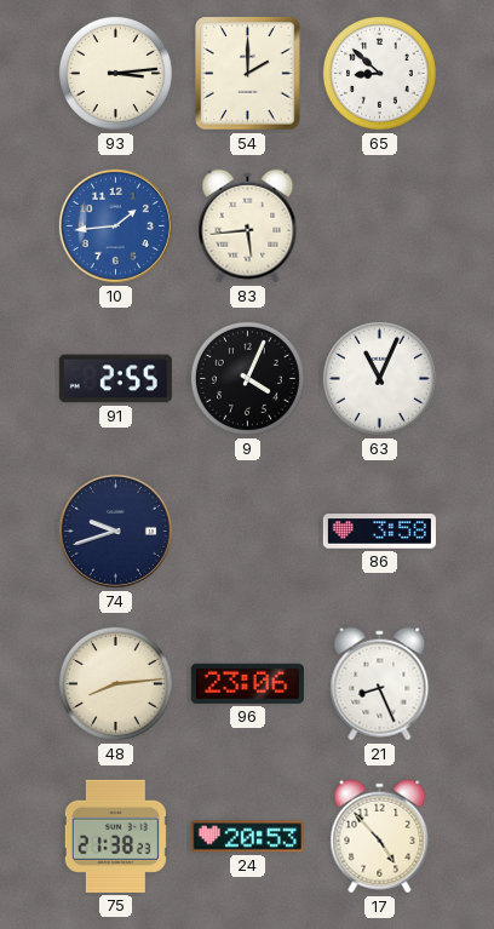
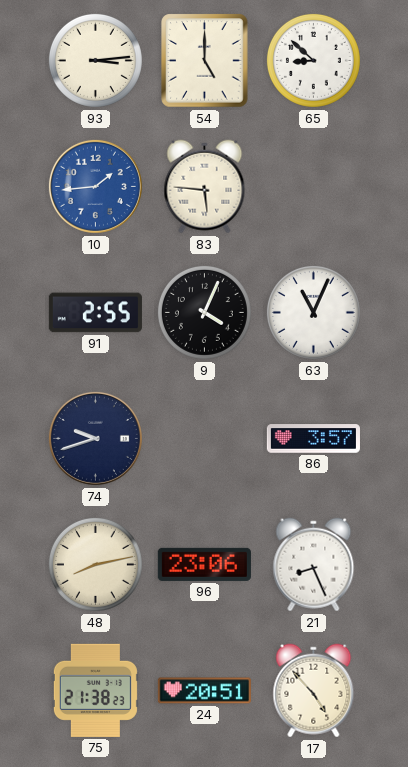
54: 2:00 -> 5:00 (205, 61)
83: 5:44 -> 5:46 (205, 187)
86: 3:58 -> 3:57 (313, 439)
48: 8:14 -> 8:13 (95, 564)
24: 20:53 -> 20:51 (204, 691)
